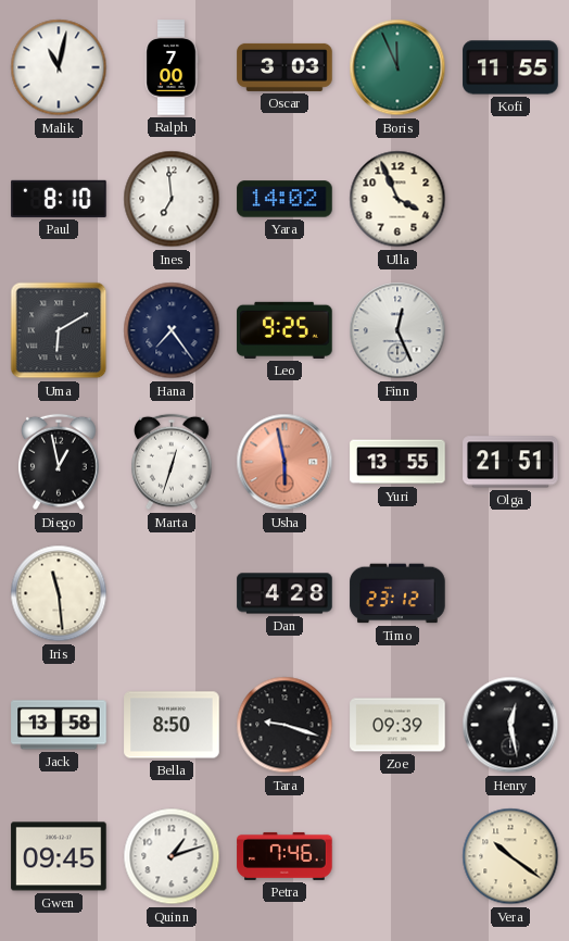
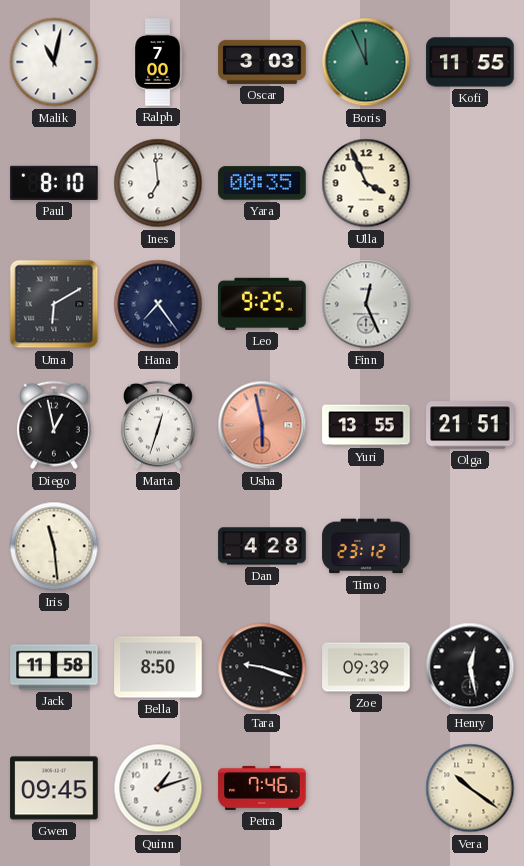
Yara: 14:02 -> 00:35 (262, 183)
Jack: 13:58 -> 11:58 (54, 667)
